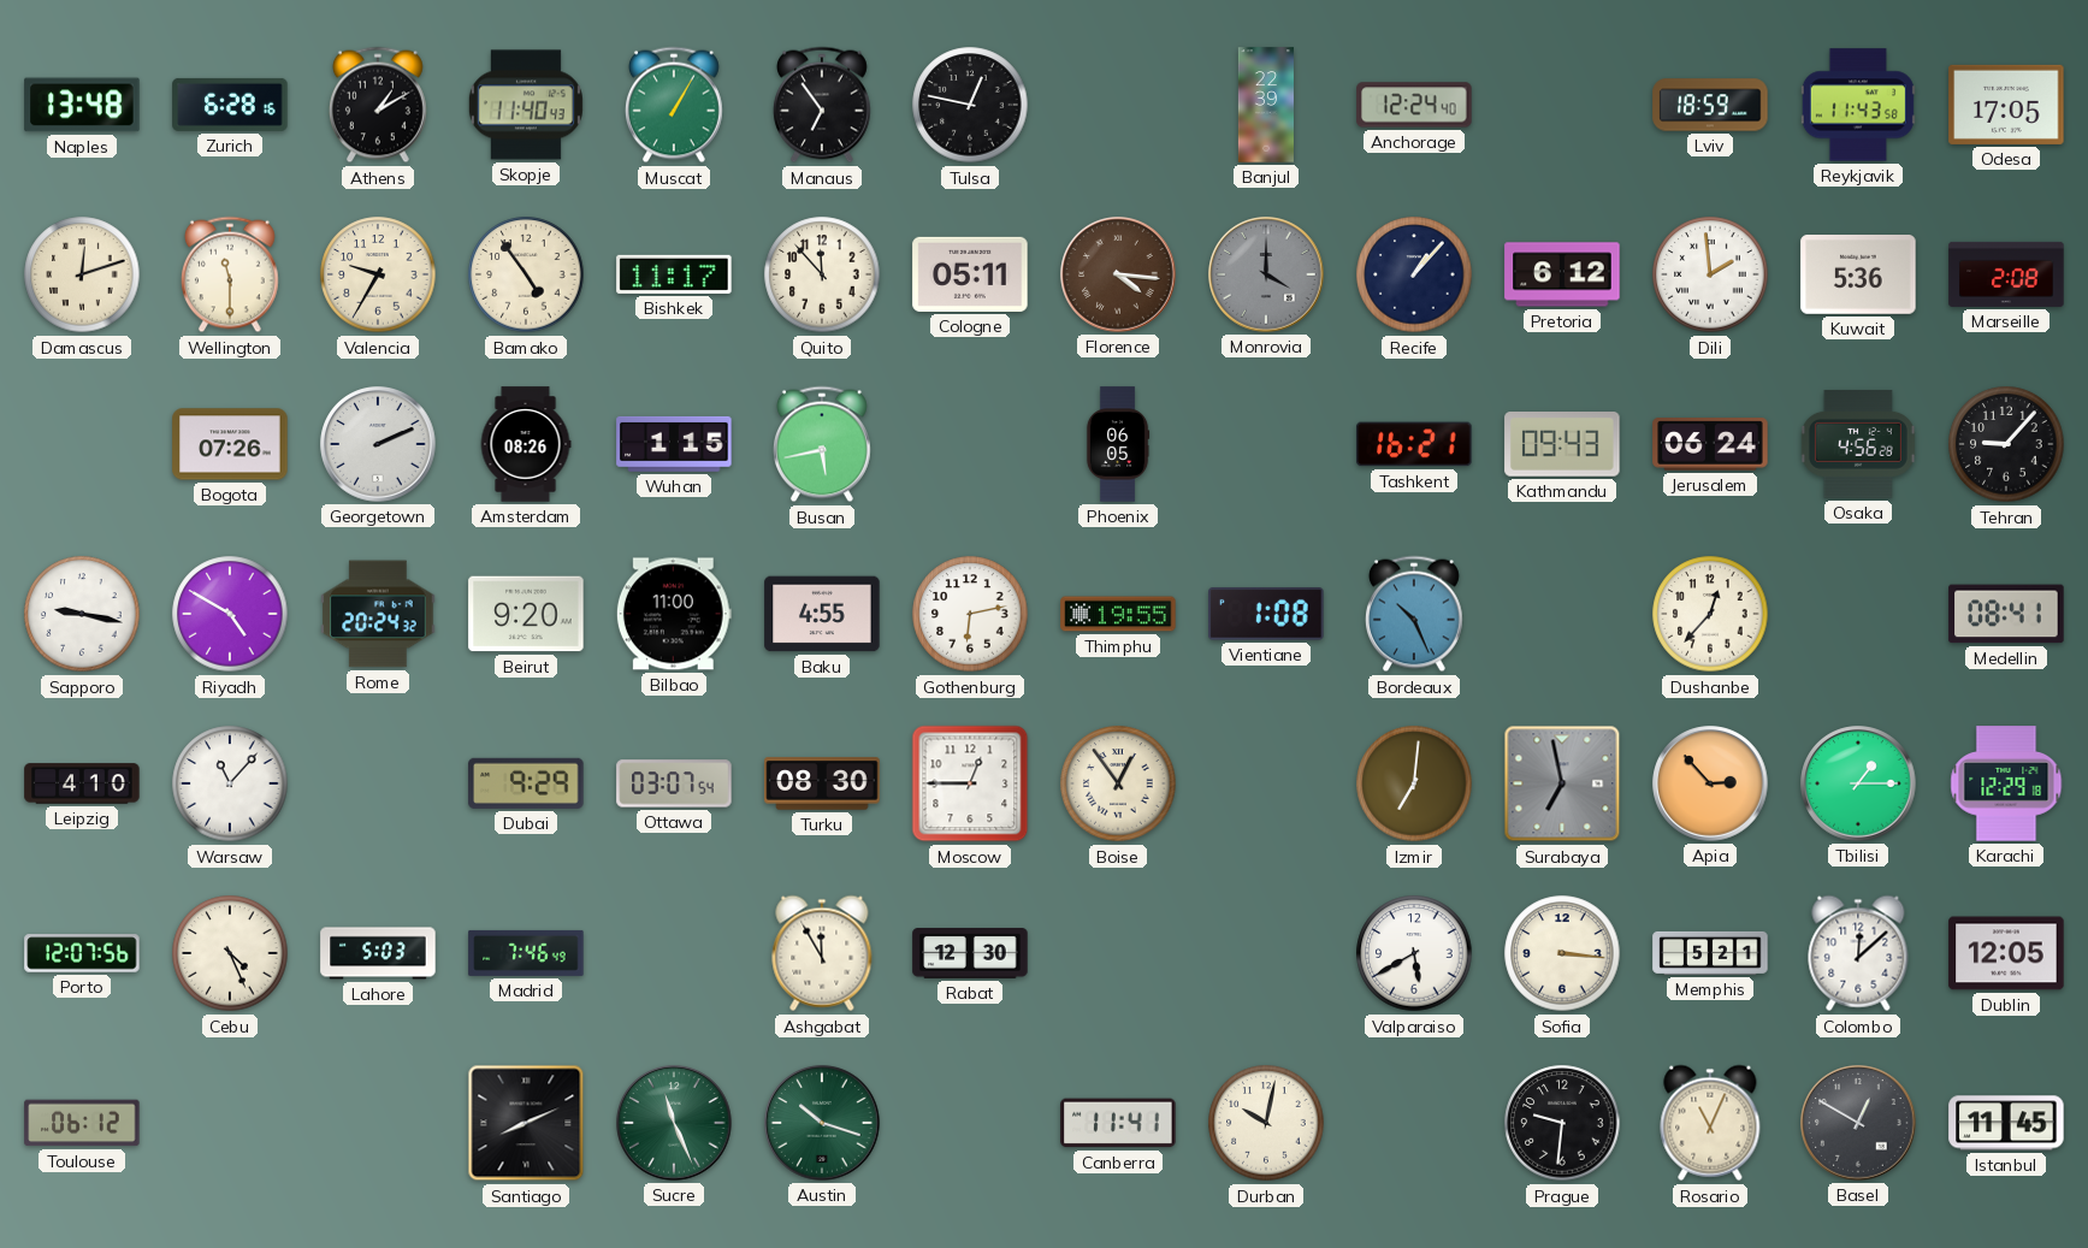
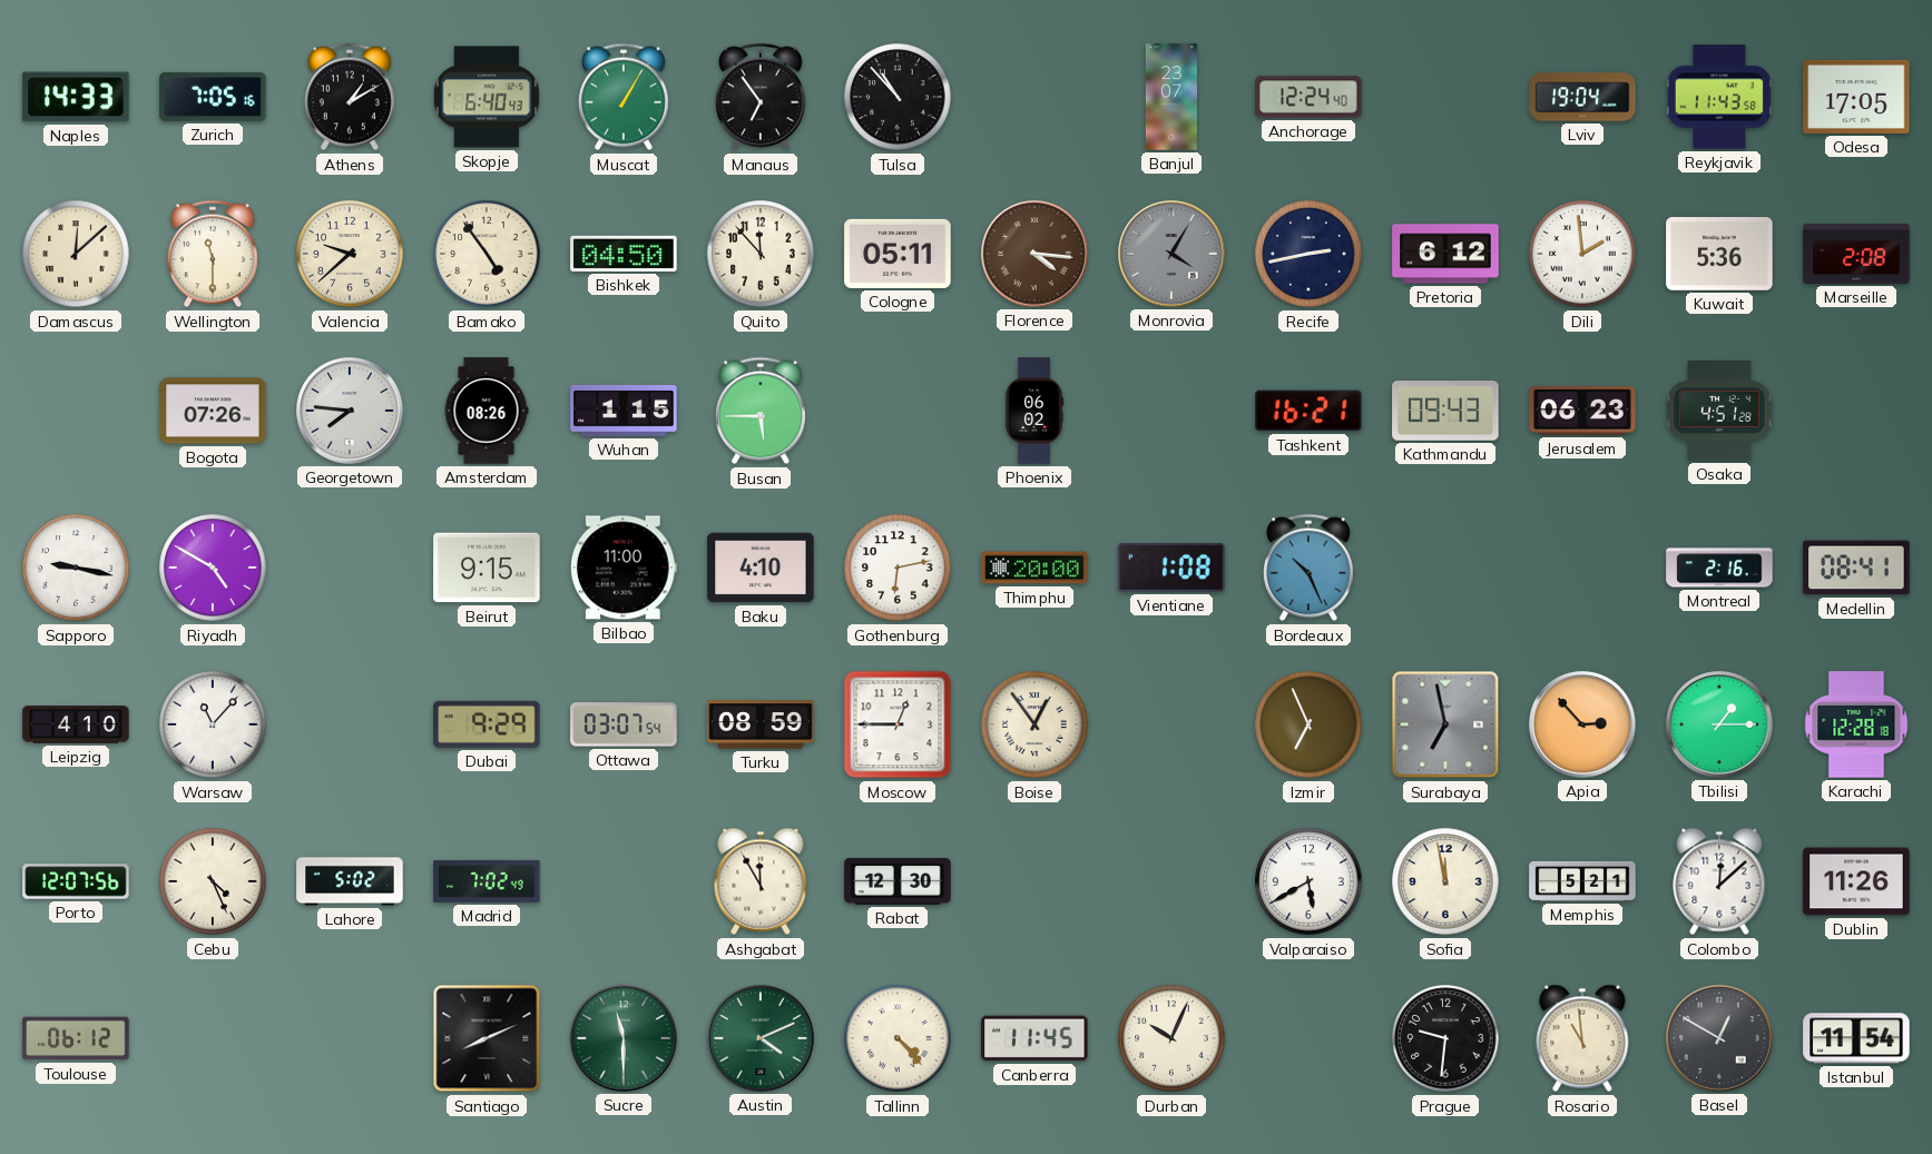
Naples: 13:48 -> 14:33 (76, 97)
Zurich: 6:28 -> 7:05 (213, 97)
Skopje: 11:40 -> 6:40 (487, 97)
Tulsa: 12:47 -> 10:53 (898, 97)
Banjul: 22:39 -> 23:07 (1171, 97)
Lviv: 18:59 -> 19:04 (1582, 97)
Damascus: 12:12 -> 12:08 (76, 254)
Valencia: 9:35 -> 9:38 (350, 254)
Bishkek: 11:17 -> 04:50 (624, 254)
Monrovia: 4:00 -> 4:05 (1171, 254)
Recife: 1:07 -> 2:43 (1308, 254)
Georgetown: 2:11 -> 7:46 (350, 411)
Busan: 5:43 -> 5:45 (761, 411)
Phoenix: 06:05 -> 06:02 (1034, 411)
Jerusalem: 06:24 -> 06:23 (1582, 411)
Osaka: 4:56 -> 4:51 (1719, 411)
Tehran: 9:07 -> none (2006, 444)
Rome: 20:24 -> none (378, 614)
Beirut: 9:20 -> 9:15 (487, 568)
Baku: 4:55 -> 4:10 (761, 568)
Thimphu: 19:55 -> 20:00 (1034, 568)
Dushanbe: 12:37 -> none (1710, 614)
Montreal: none -> 2:16 (1719, 568)
Turku: 08:30 -> 08:59 (761, 724)
Izmir: 7:01 -> 6:56 (1308, 724)
Karachi: 12:29 -> 12:28 (1856, 724)
Lahore: 5:03 -> 5:02 (350, 881)
Madrid: 7:46 -> 7:02 (487, 881)
Sofia: 3:16 -> 11:58 (1445, 881)
Dublin: 12:05 -> 11:26 (1856, 881)
Sucre: 11:26 -> 11:30 (624, 1038)
Austin: 10:18 -> 4:11 (761, 1038)
Tallinn: none -> 4:23 (898, 1038)
Canberra: 11:41 -> 11:45 (1034, 1038)
Durban: 10:02 -> 10:04 (1171, 1038)
Rosario: 11:04 -> 10:59 (1582, 1038)
Istanbul: 11:45 -> 11:54 (1856, 1038)
